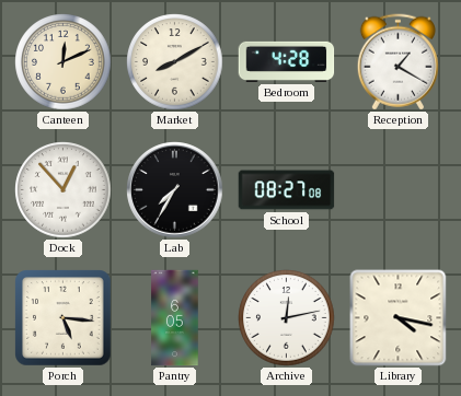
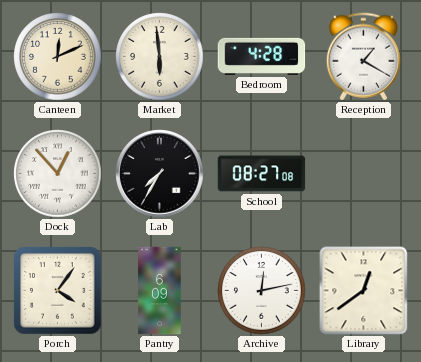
Market: 8:10 -> 5:59 (160, 57)
Porch: 5:16 -> 4:06 (58, 291)
Pantry: 6:05 -> 6:09 (160, 291)
Library: 4:17 -> 12:39 (364, 291)
